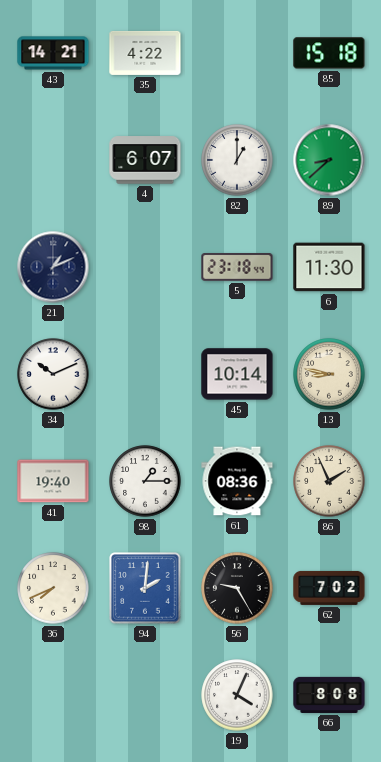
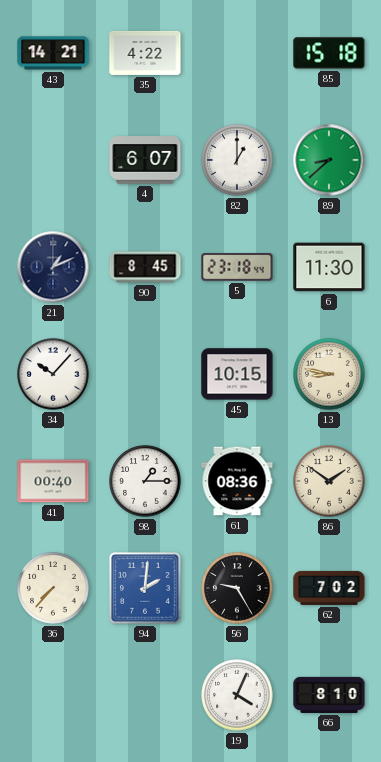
90: none -> 8:45 (145, 267)
34: 10:11 -> 10:07 (53, 374)
45: 10:14 -> 10:15 (237, 374)
41: 19:40 -> 00:40 (53, 481)
86: 1:56 -> 1:51 (329, 481)
36: 7:41 -> 7:37 (53, 588)
66: 8:08 -> 8:10 (329, 695)
